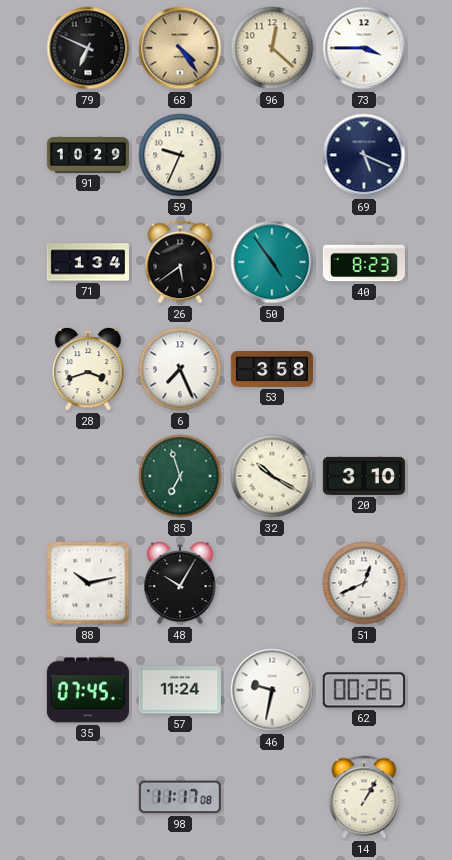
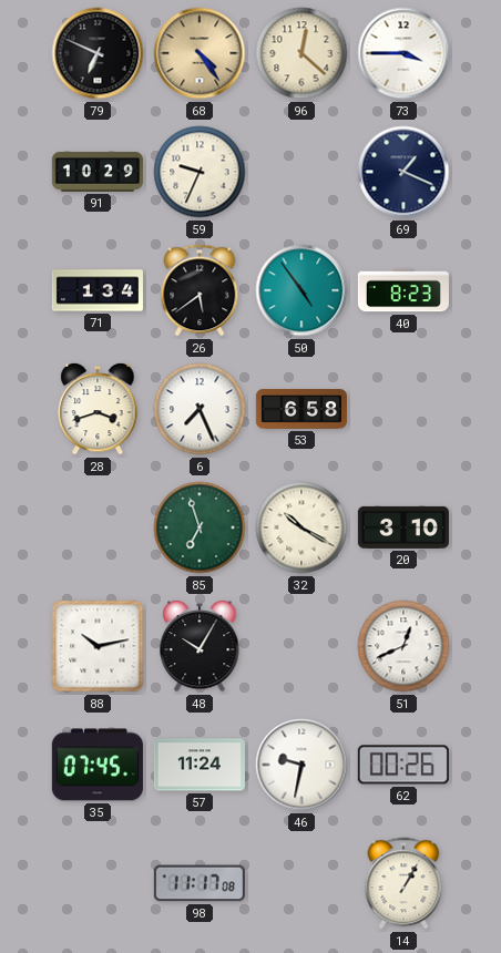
69: 5:19 -> 1:19 (403, 172)
53: 3:58 -> 6:58 (301, 409)
